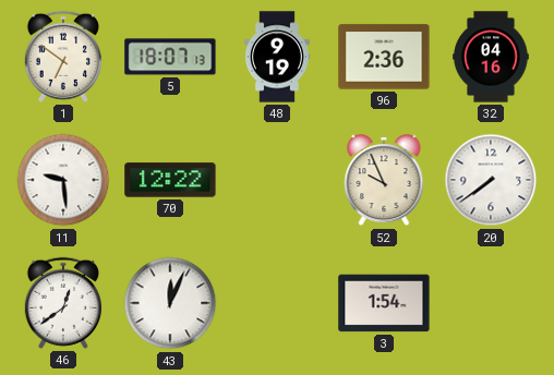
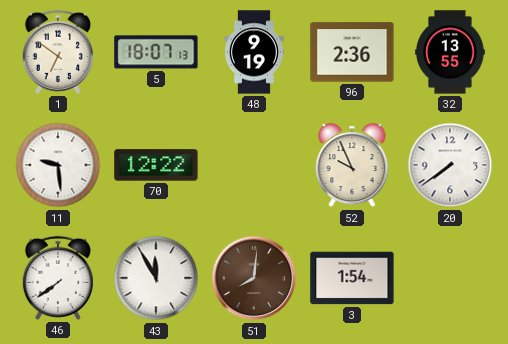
32: 04:16 -> 13:55 (450, 52)
46: 12:39 -> 7:39 (58, 278)
43: 12:04 -> 11:55 (156, 278)
51: none -> 8:01 (254, 278)
